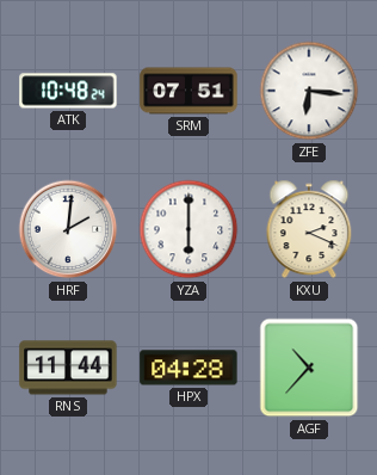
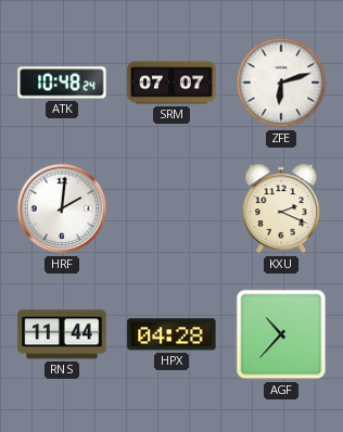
SRM: 07:51 -> 07:07 (171, 82)
ZFE: 6:16 -> 6:12 (281, 82)
YZA: 6:00 -> none (188, 229)
